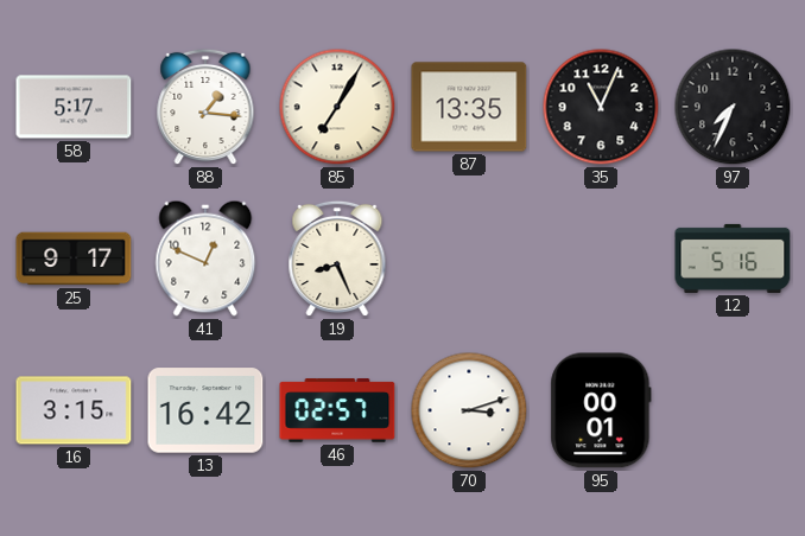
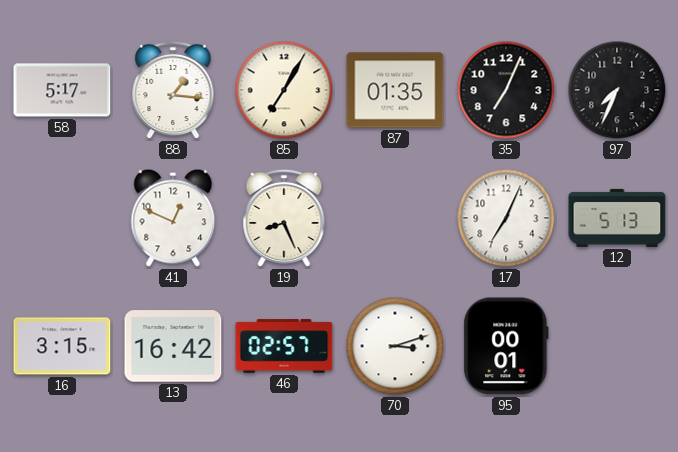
87: 13:35 -> 01:35 (395, 90)
35: 11:04 -> 7:04 (506, 90)
25: 9:17 -> none (74, 259)
17: none -> 7:04 (506, 218)
12: 5:16 -> 5:13 (617, 218)
